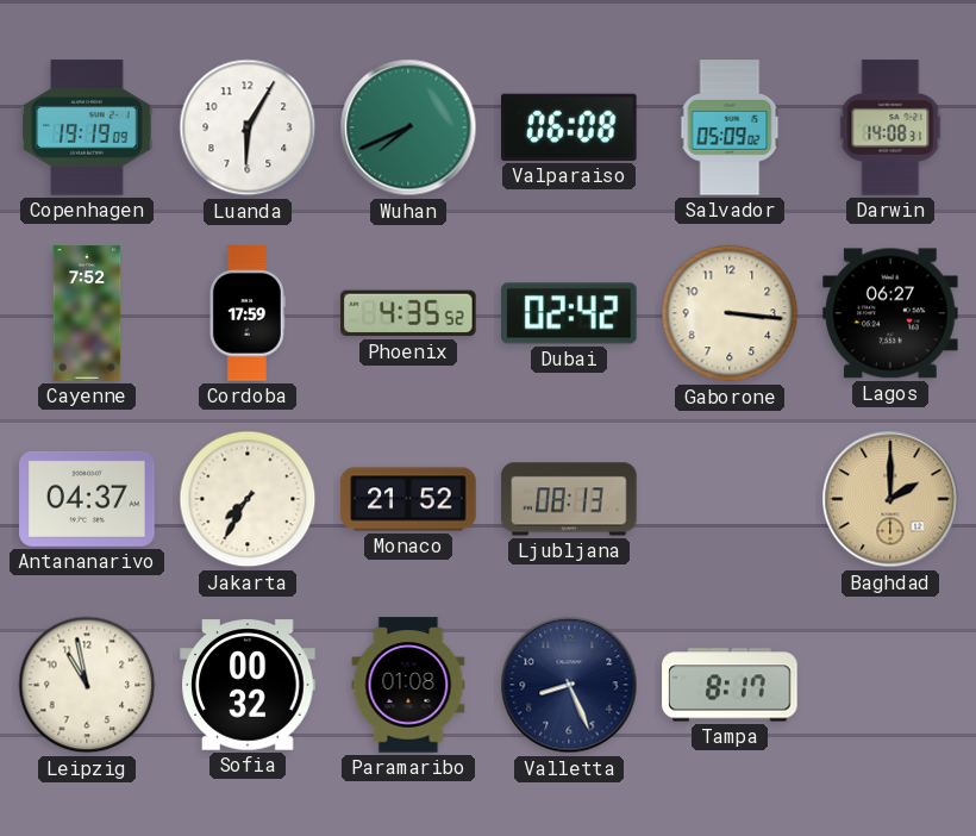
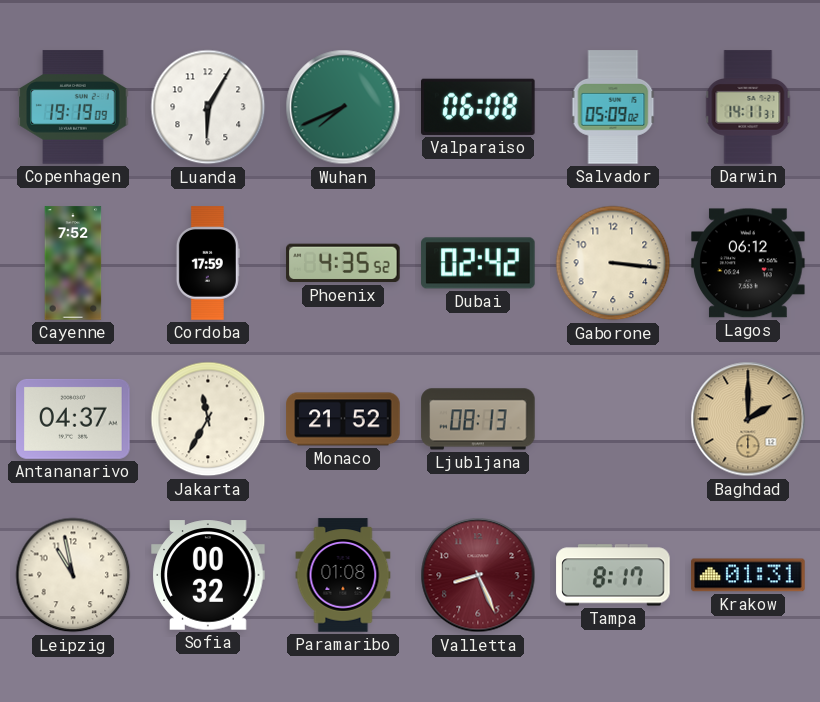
Darwin: 14:08 -> 14:11 (748, 107)
Lagos: 06:27 -> 06:12 (748, 263)
Jakarta: 7:35 -> 11:35 (208, 419)
Valletta dial: navy -> burgundy (478, 575)
Krakow: none -> 01:31 (748, 575)
